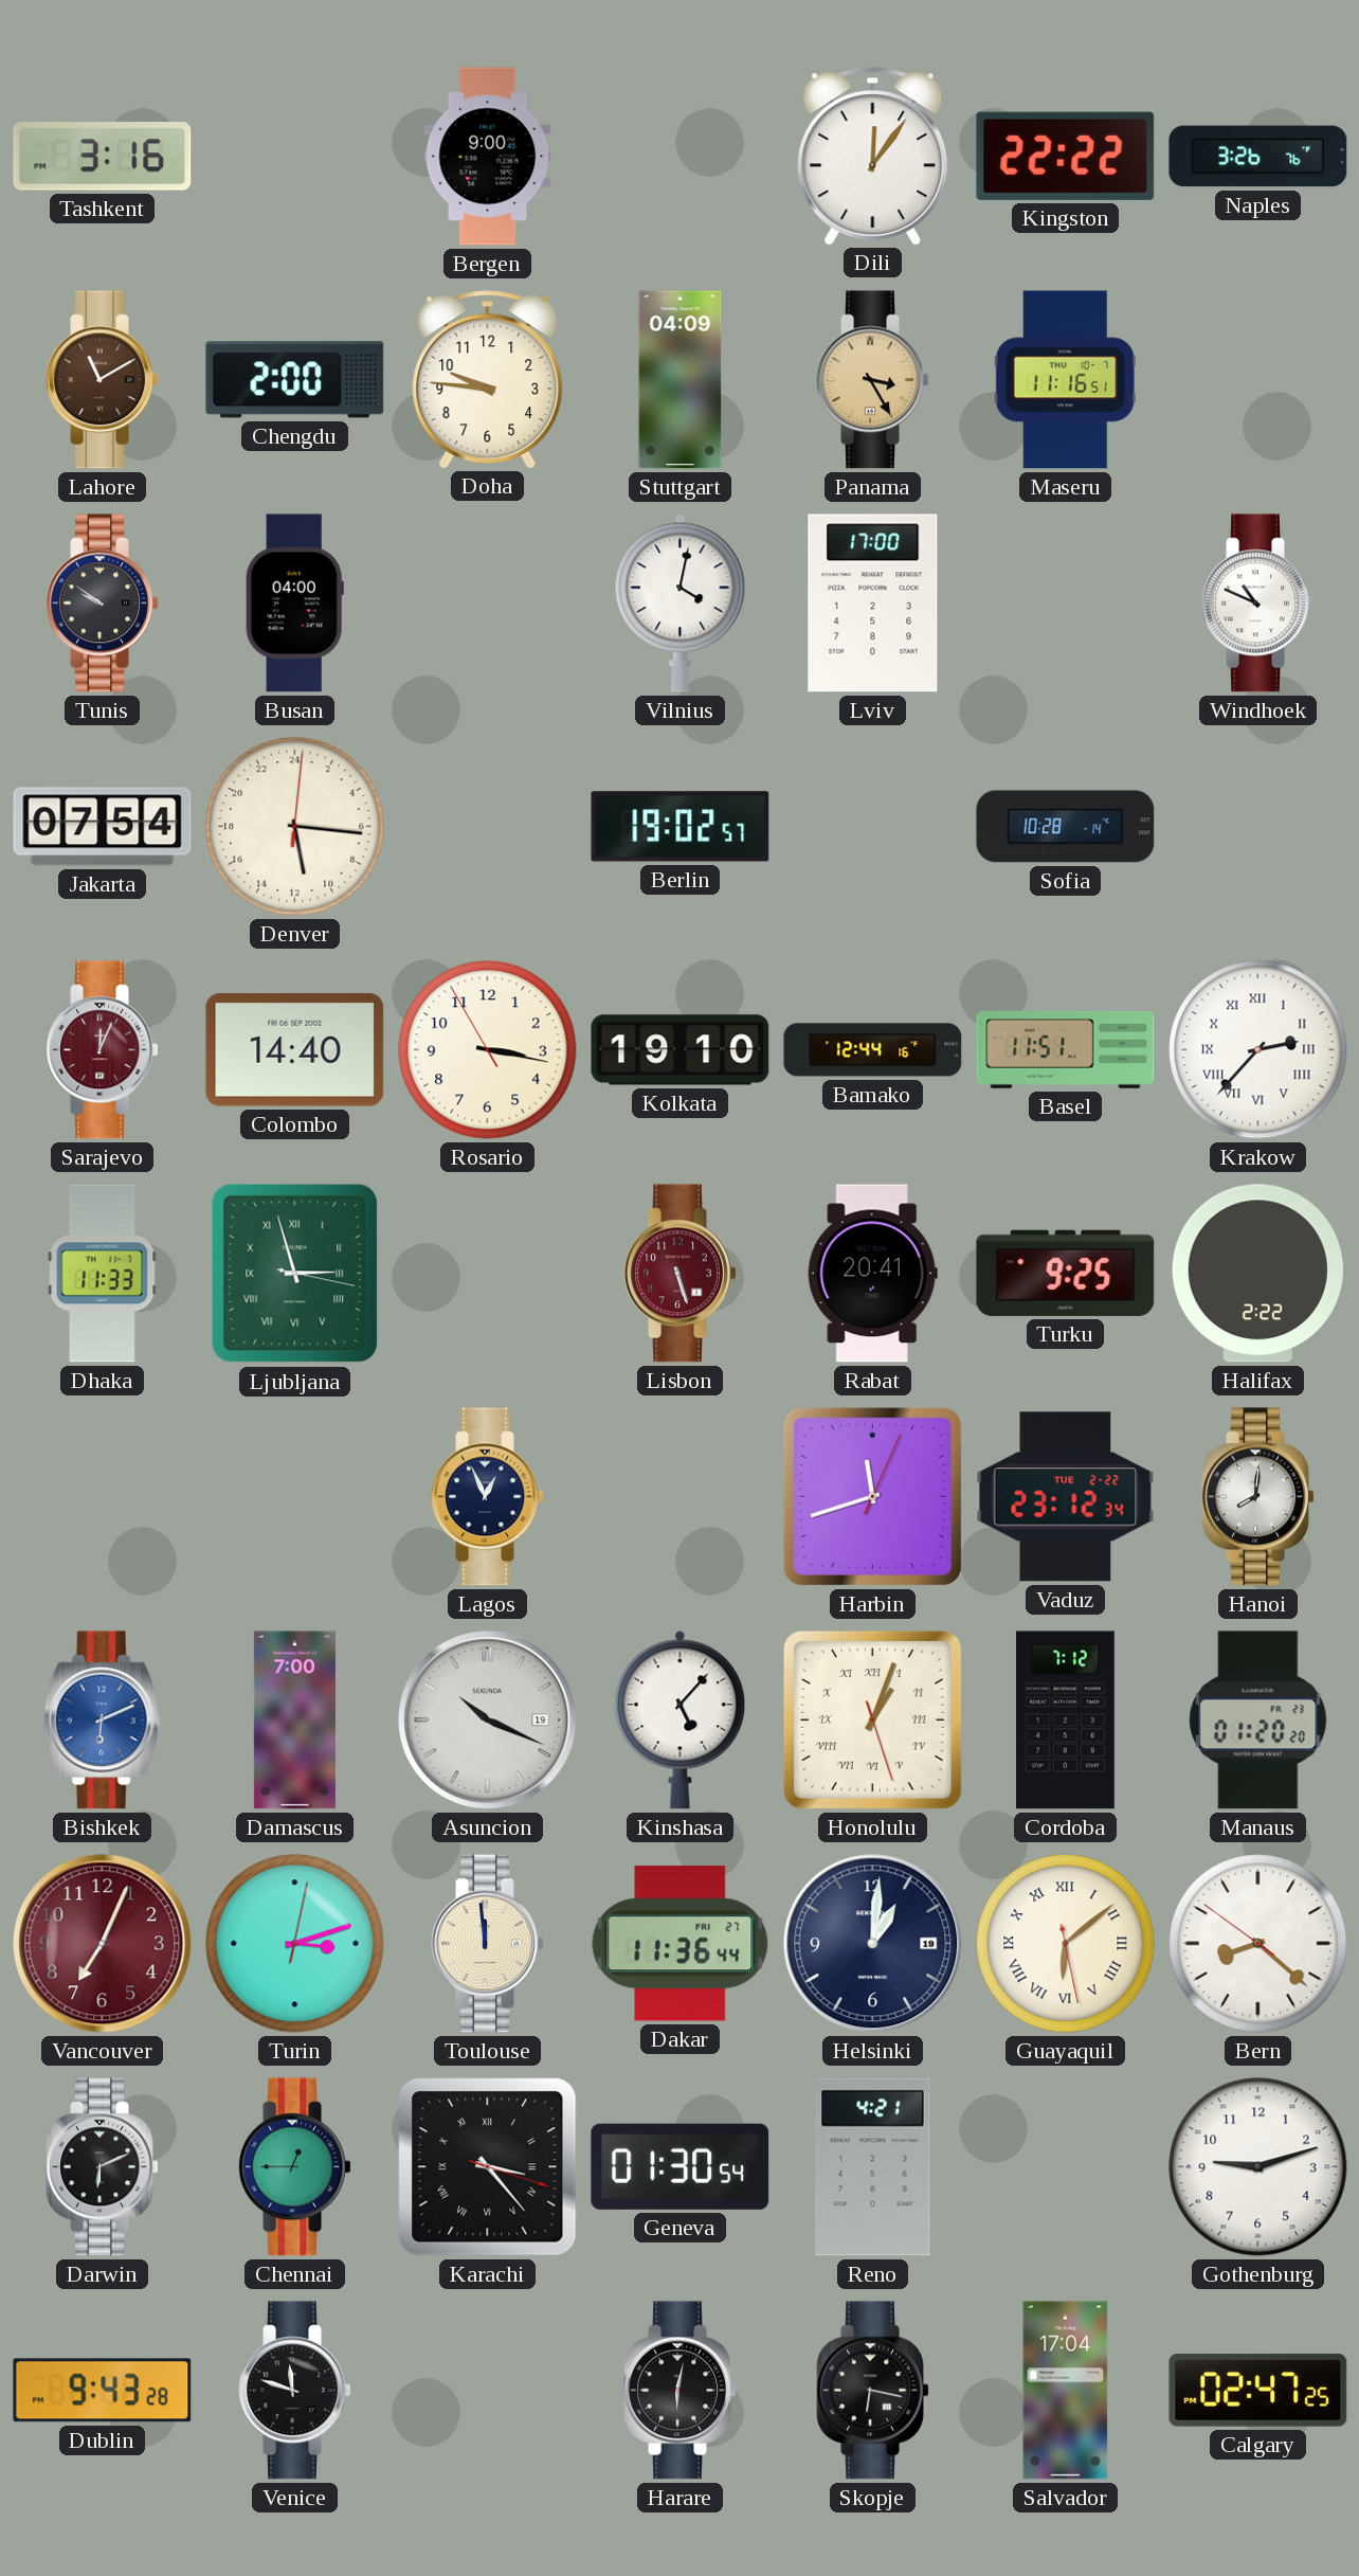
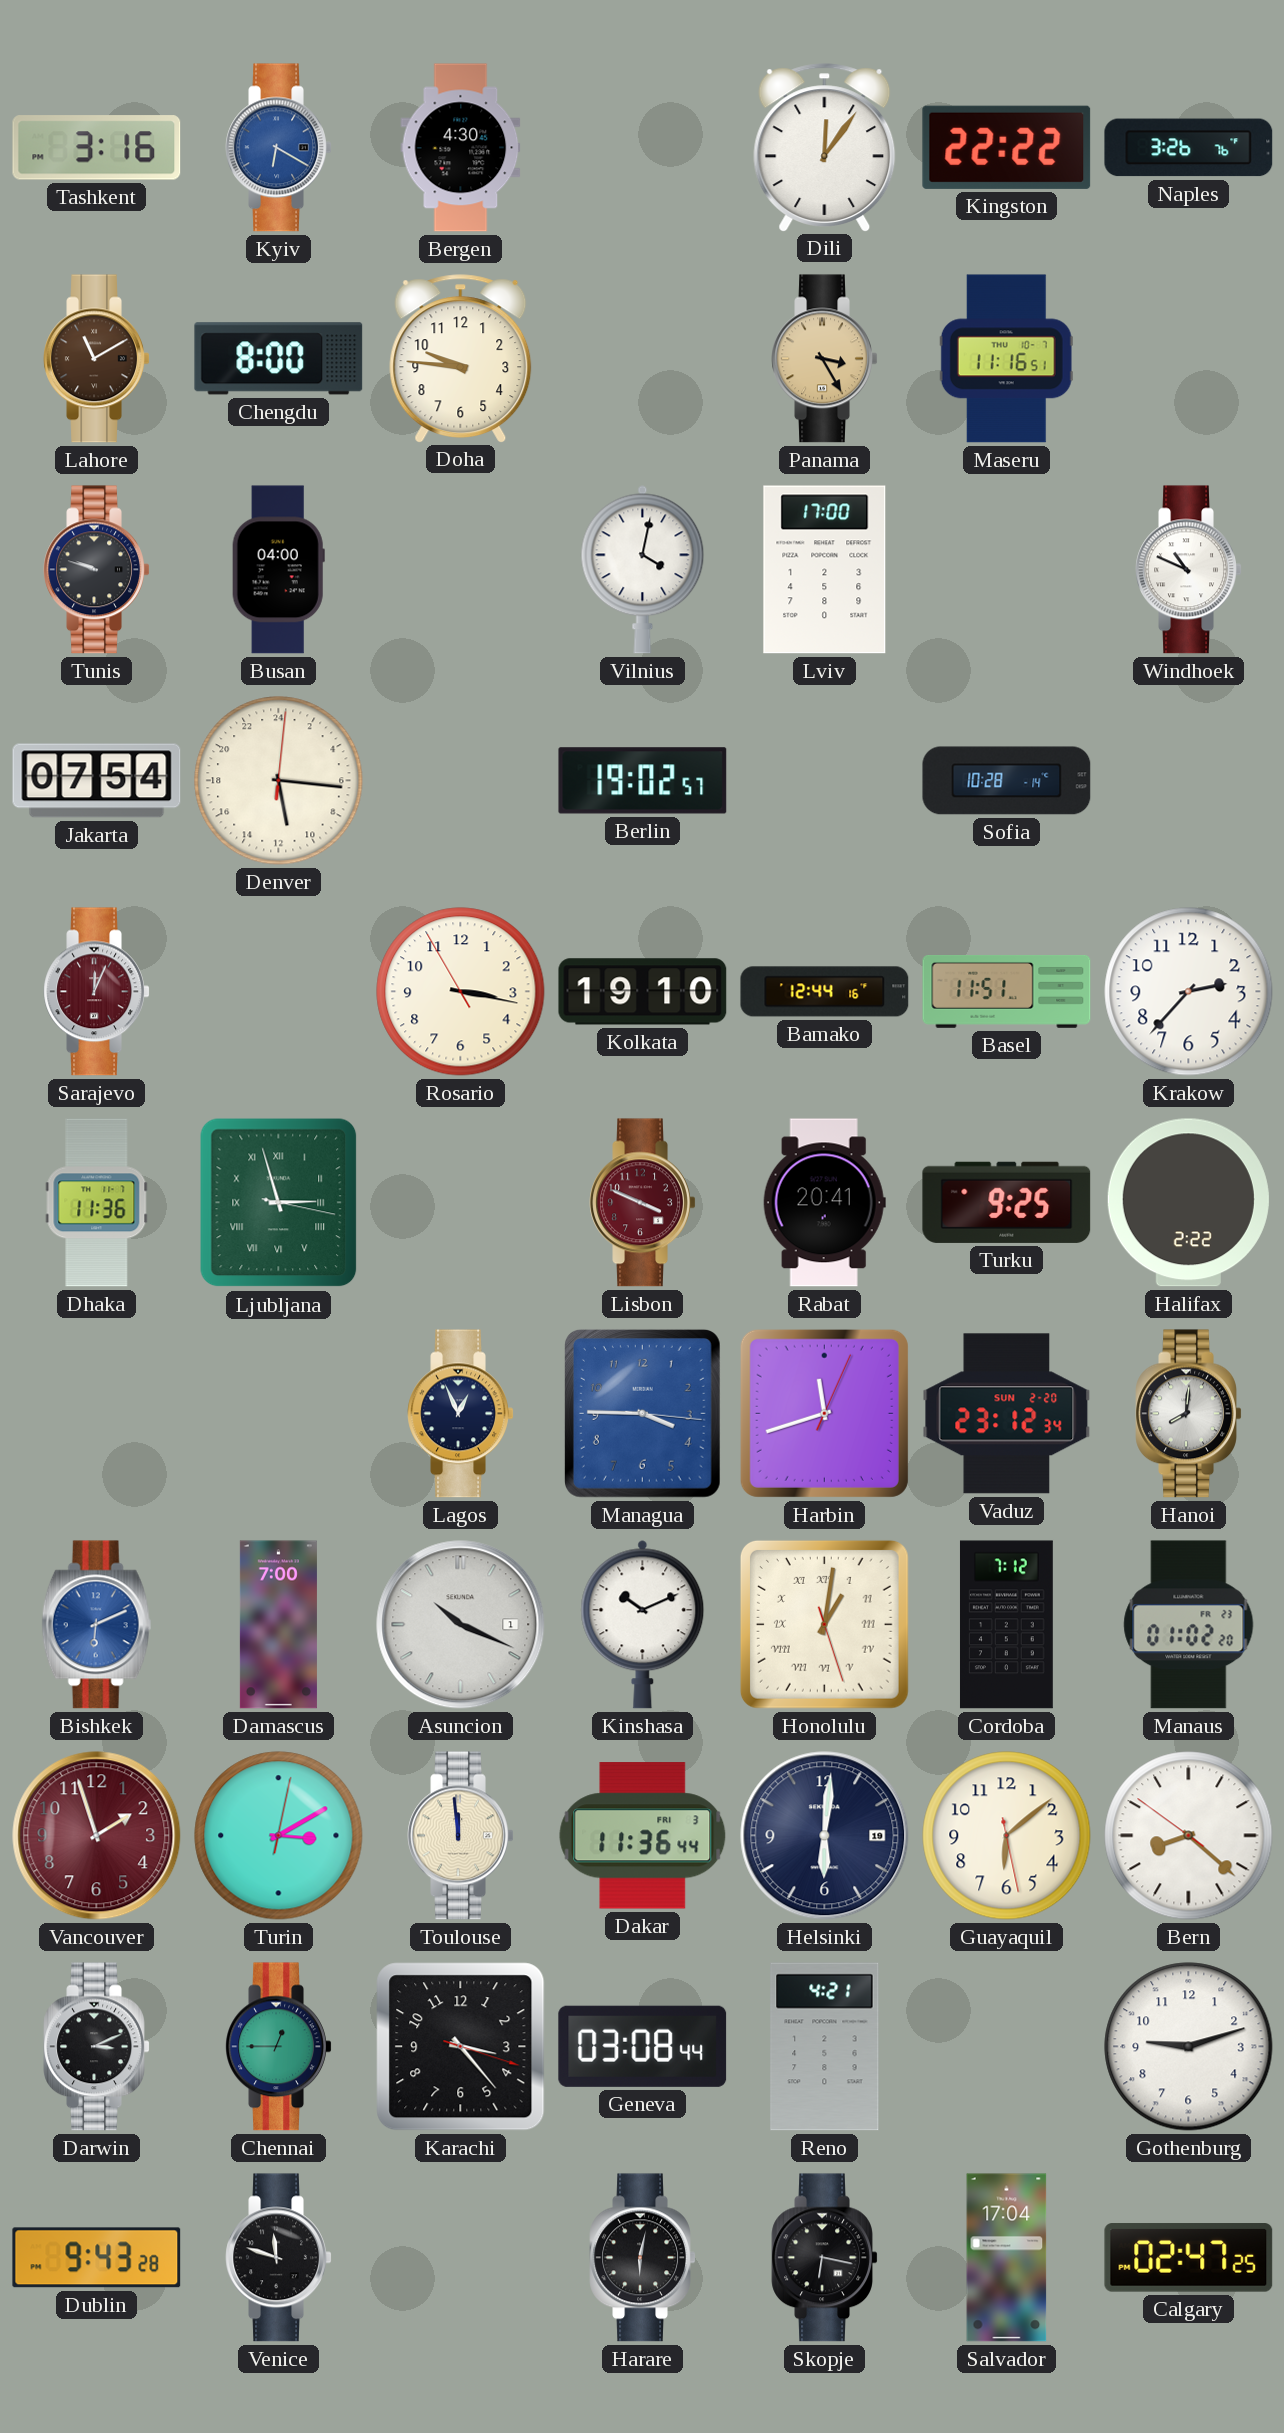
Kyiv: none -> 6:20 (279, 148)
Bergen: 9:00 -> 4:30 (461, 148)
Chengdu: 2:00 -> 8:00 (279, 359)
Stuttgart: 04:09 -> none (681, 380)
Tunis: 9:51 -> 9:48 (97, 570)
Colombo: 14:40 -> none (295, 1050)
Krakow numerals: Roman -> Arabic (1189, 992)
Dhaka: 11:33 -> 11:36 (97, 1203)
Lisbon: 5:27 -> 3:49 (643, 1203)
Managua: none -> 3:45 (642, 1413)
Vaduz date: TUE 2-22 -> SUN 2-20 (1007, 1414)
Asuncion date: 19 -> 1 (461, 1625)
Kinshasa: 5:07 -> 10:11 (643, 1624)
Honolulu: 1:03 -> 1:01 (824, 1624)
Manaus: 01:20 -> 01:02 (1189, 1625)
Vancouver: 7:04 -> 1:57 (97, 1836)
Turin: 3:12 -> 3:10 (279, 1836)
Dakar date: FRI 27 -> FRI 3 (643, 1836)
Helsinki: 1:01 -> 6:01 (825, 1836)
Guayaquil numerals: Roman -> Arabic (1007, 1836)
Darwin: 6:11 -> 3:11 (97, 2047)
Karachi numerals: Roman -> Arabic (461, 2047)
Geneva: 01:30 -> 03:08 (643, 2046)
